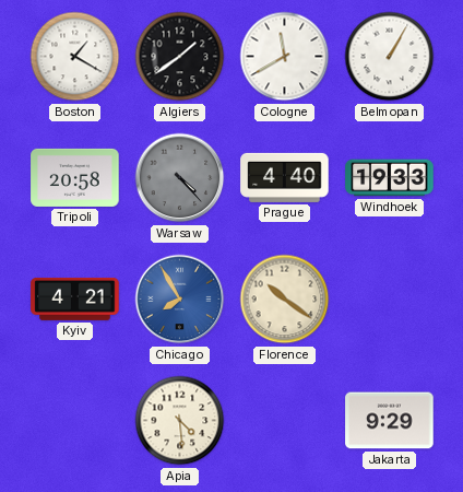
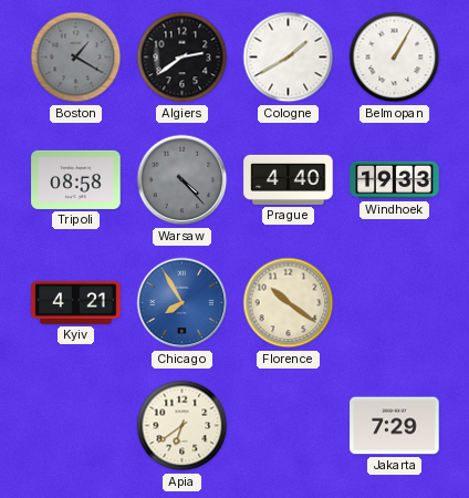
Boston dial: white -> grey (76, 58)
Algiers: 1:39 -> 2:39 (183, 58)
Cologne: 11:40 -> 1:40 (289, 58)
Tripoli: 20:58 -> 08:58 (76, 179)
Apia: 4:29 -> 6:39 (183, 426)
Jakarta: 9:29 -> 7:29 (395, 426)
